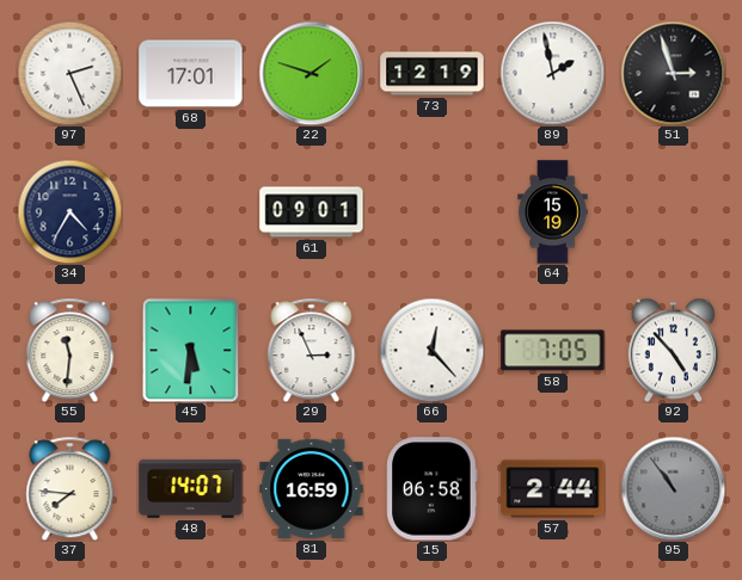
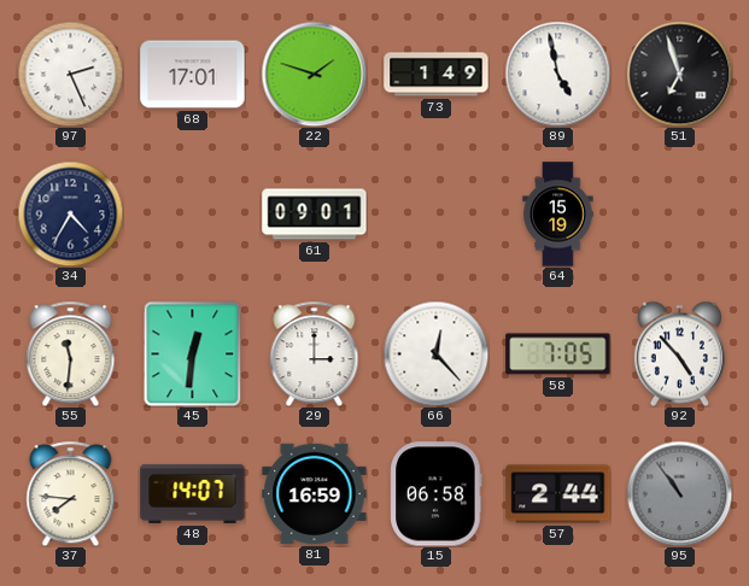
73: 12:19 -> 1:49 (437, 75)
89: 1:58 -> 4:58 (557, 74)
51: 2:57 -> 6:57 (679, 74)
45: 5:31 -> 12:31 (193, 353)
29: 2:56 -> 3:00 (315, 353)
